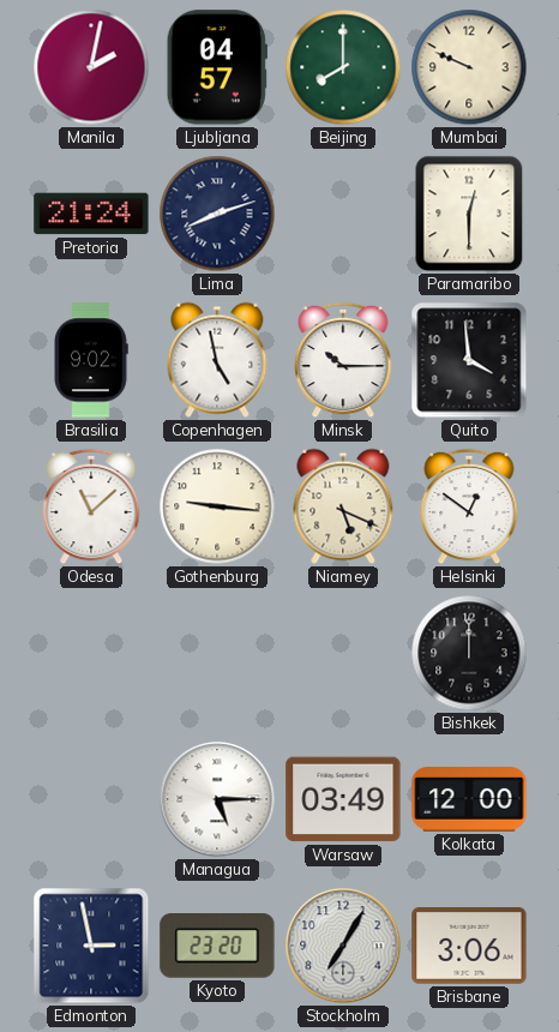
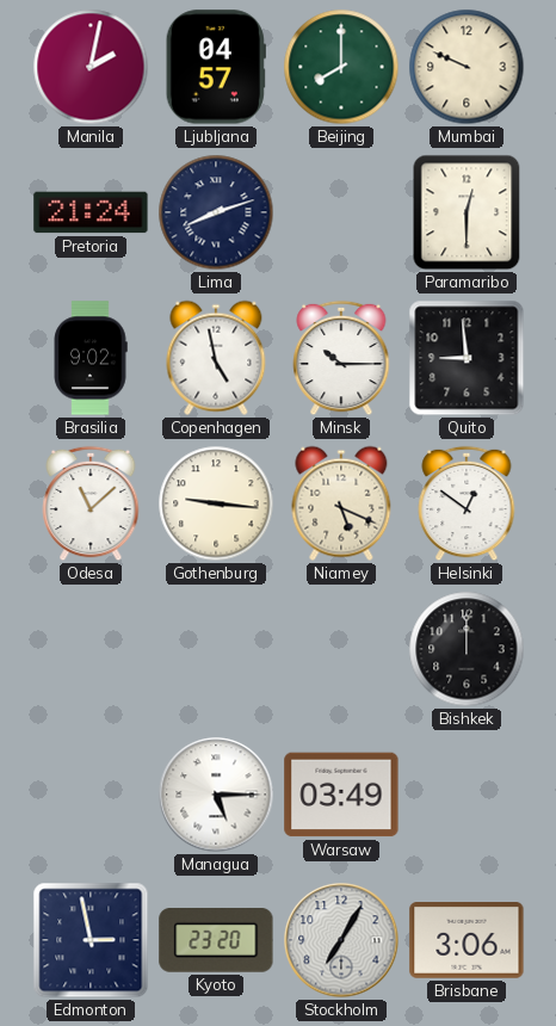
Quito: 3:59 -> 8:59 (467, 358)
Kolkata: 12:00 -> none (469, 800)
